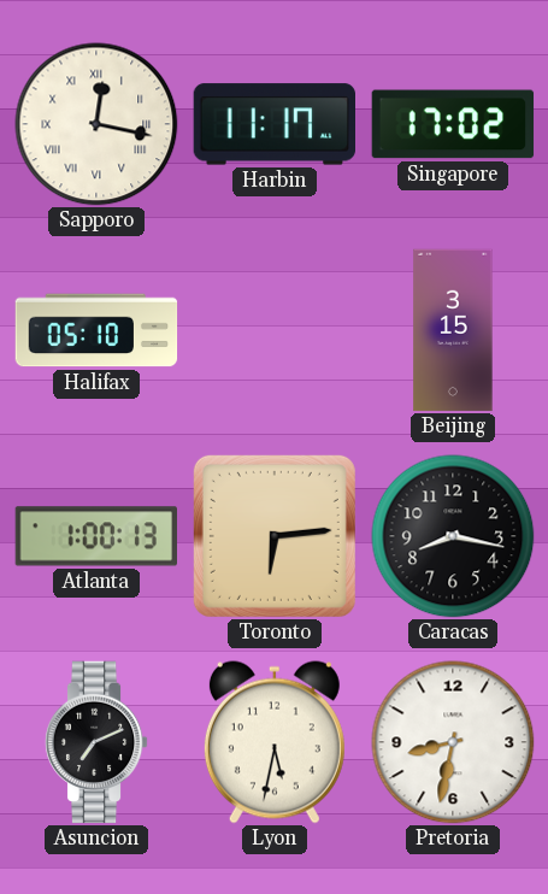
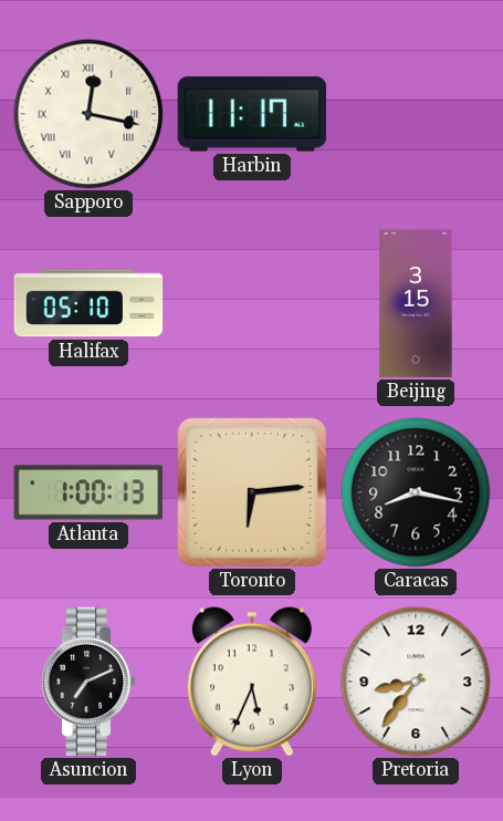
Singapore: 17:02 -> none (453, 124)
Lyon: 5:32 -> 5:34 (252, 682)
Pretoria: 8:32 -> 8:36 (416, 682)
